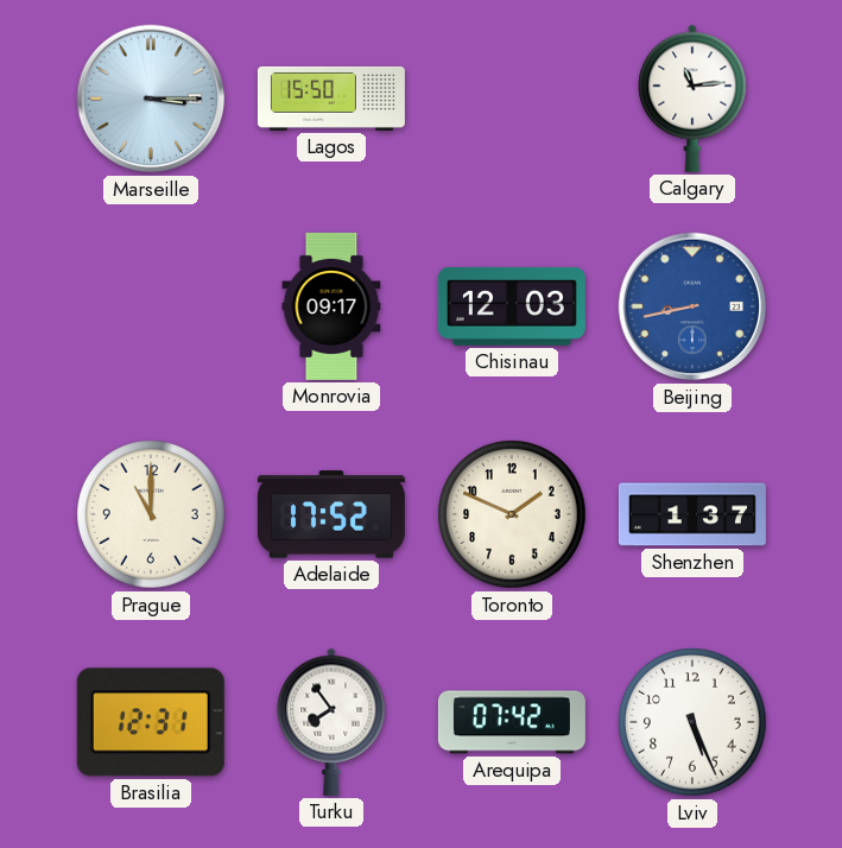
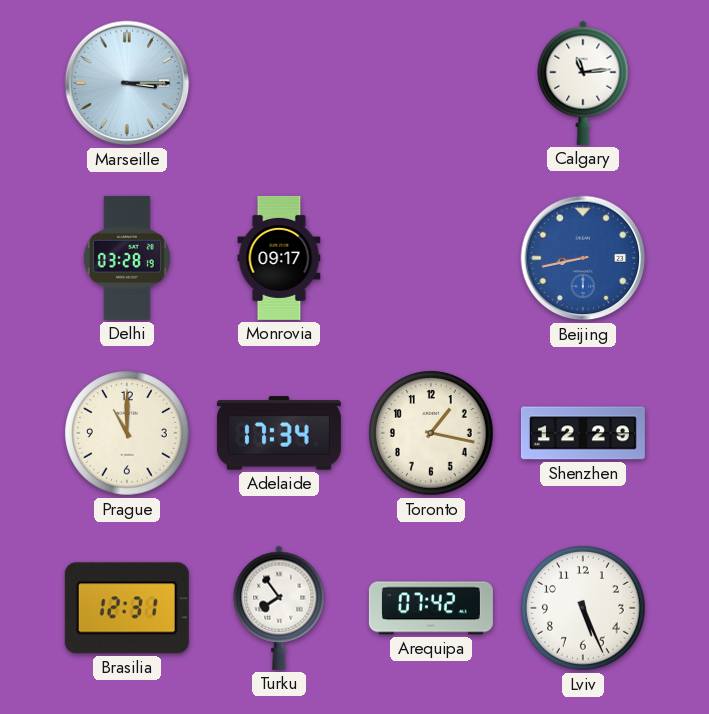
Lagos: 15:50 -> none (331, 99)
Delhi: none -> 03:28 (127, 258)
Chisinau: 12:03 -> none (512, 306)
Adelaide: 17:52 -> 17:34 (279, 433)
Toronto: 1:49 -> 1:17 (431, 433)
Shenzhen: 1:37 -> 12:29 (583, 433)
